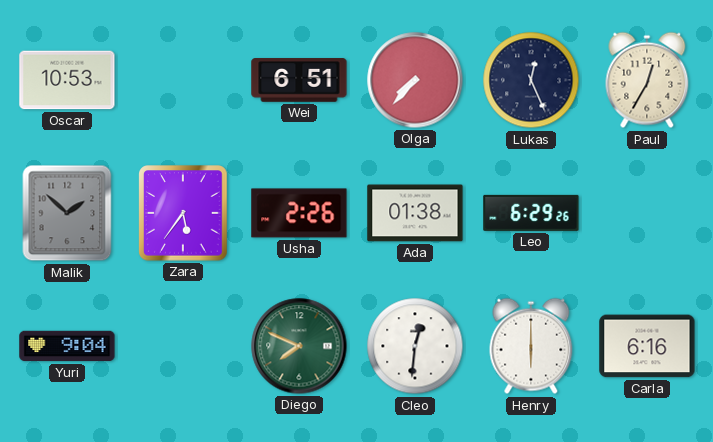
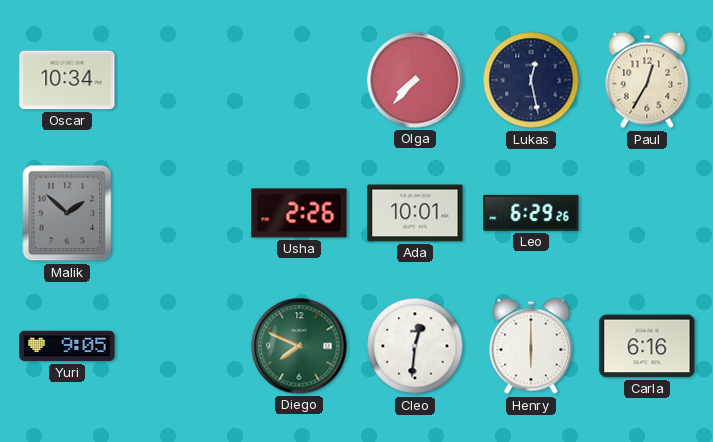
Oscar: 10:53 -> 10:34 (67, 80)
Wei: 6:51 -> none (299, 80)
Lukas: 12:26 -> 12:28 (531, 80)
Zara: 5:36 -> none (183, 213)
Ada: 01:38 -> 10:01 (415, 213)
Yuri: 9:04 -> 9:05 (67, 346)
